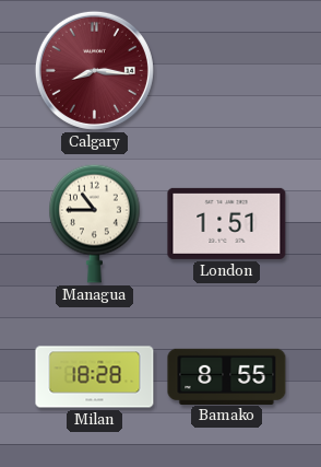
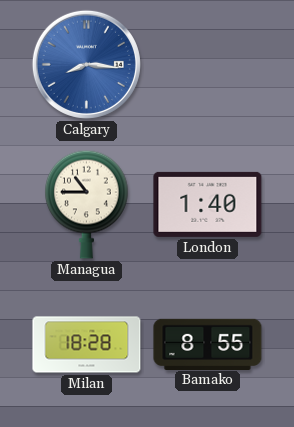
Calgary dial: burgundy -> blue (86, 64)
London: 1:51 -> 1:40 (208, 204)
